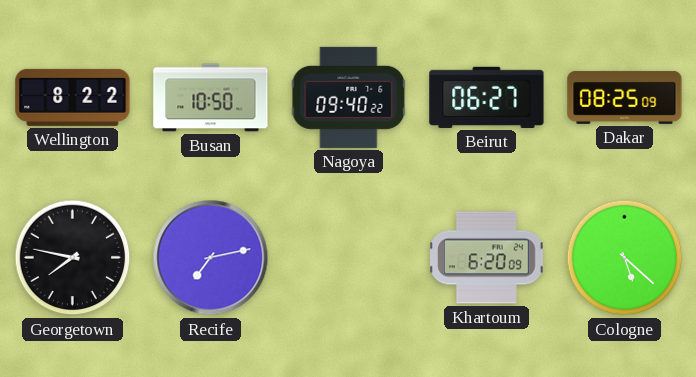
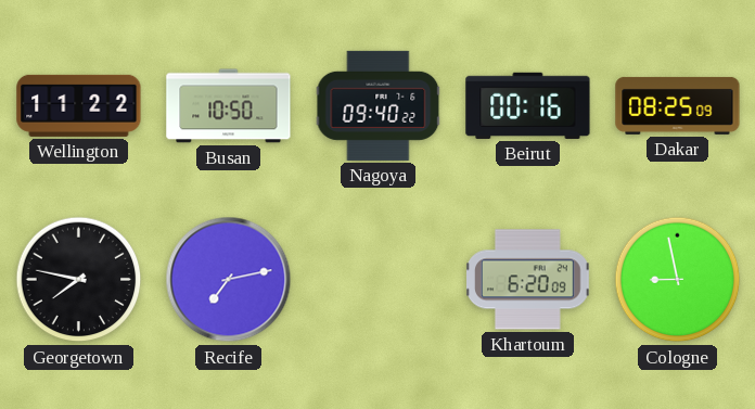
Wellington: 8:22 -> 11:22 (79, 105)
Beirut: 06:27 -> 00:16 (528, 105)
Cologne: 5:22 -> 8:58 (678, 280)
